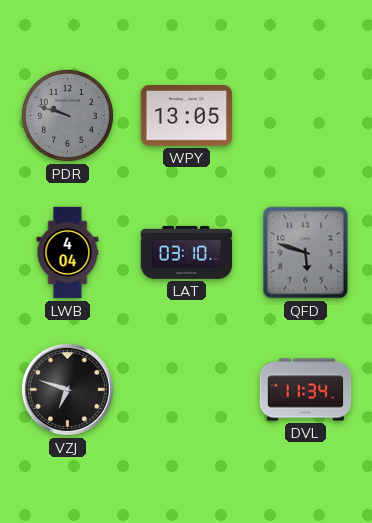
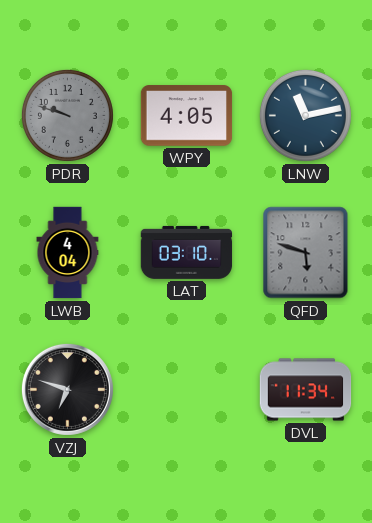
WPY: 13:05 -> 4:05 (187, 116)
LNW: none -> 11:13 (305, 115)
